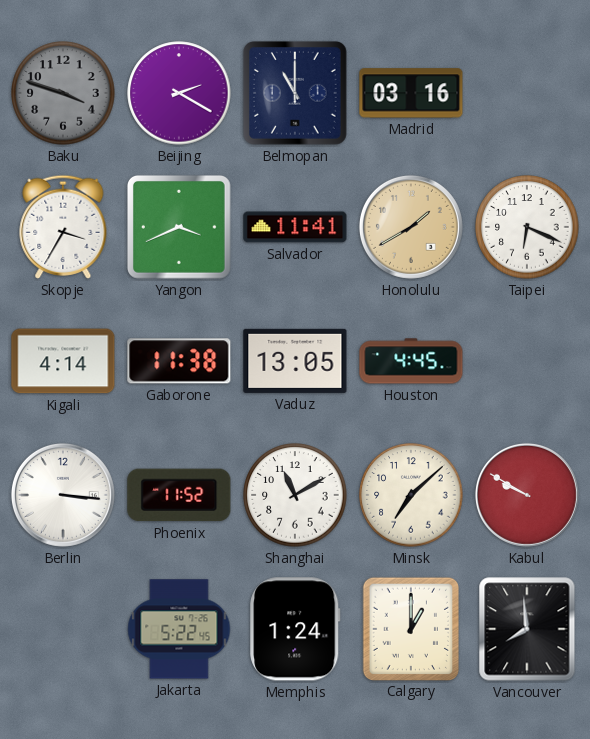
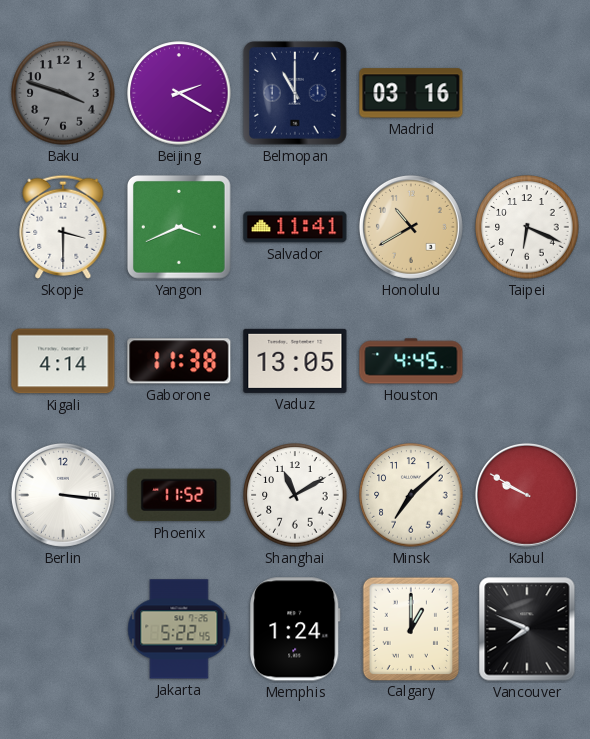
Skopje: 3:35 -> 3:30 (63, 227)
Honolulu: 1:40 -> 10:40 (411, 227)
Vancouver: 7:59 -> 7:49 (527, 629)
